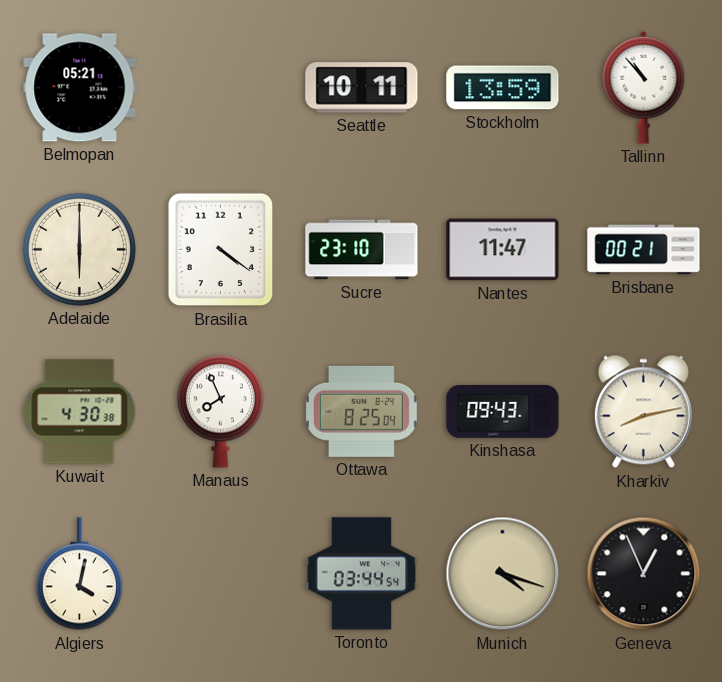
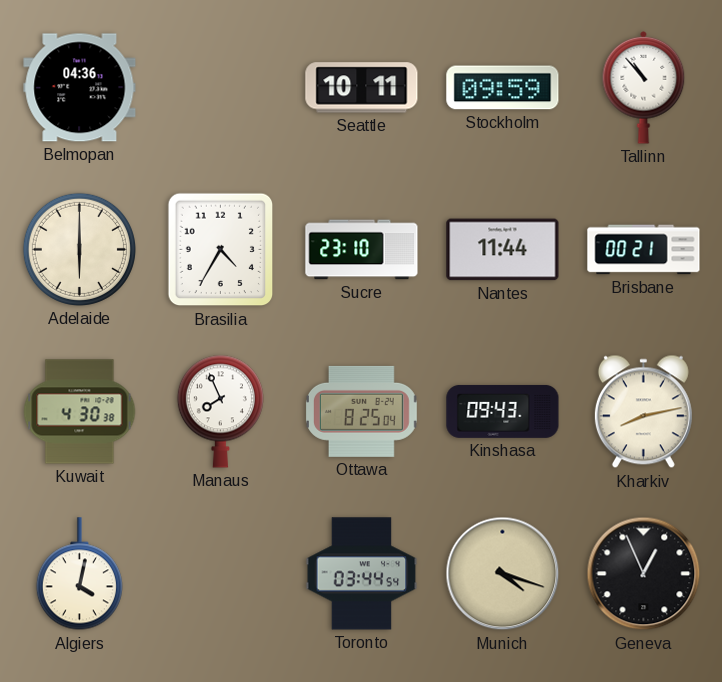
Belmopan: 05:21 -> 04:36 (80, 88)
Stockholm: 13:59 -> 09:59 (503, 88)
Brasilia: 4:21 -> 4:35 (221, 250)
Nantes: 11:47 -> 11:44 (503, 250)
